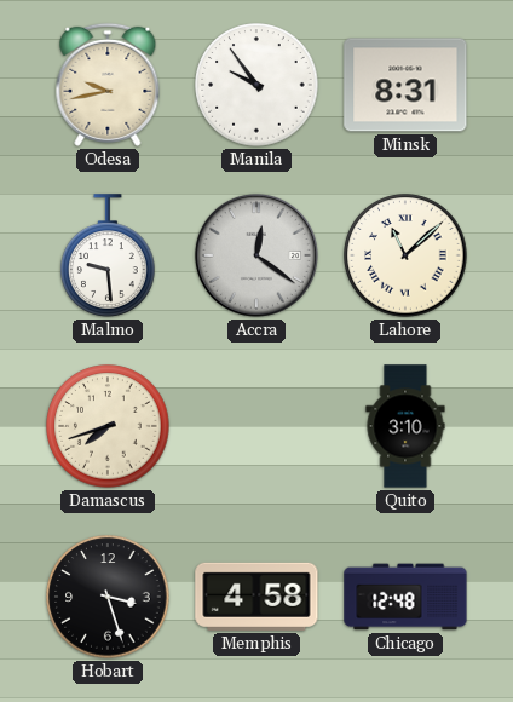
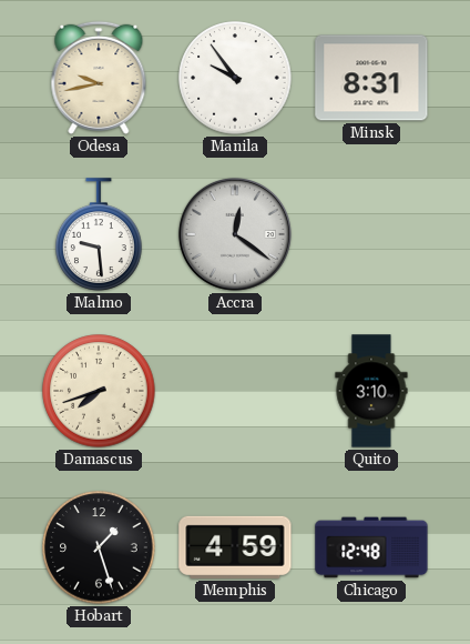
Lahore: 11:08 -> none (405, 255)
Hobart: 3:27 -> 1:27 (99, 547)
Memphis: 4:58 -> 4:59 (235, 547)
